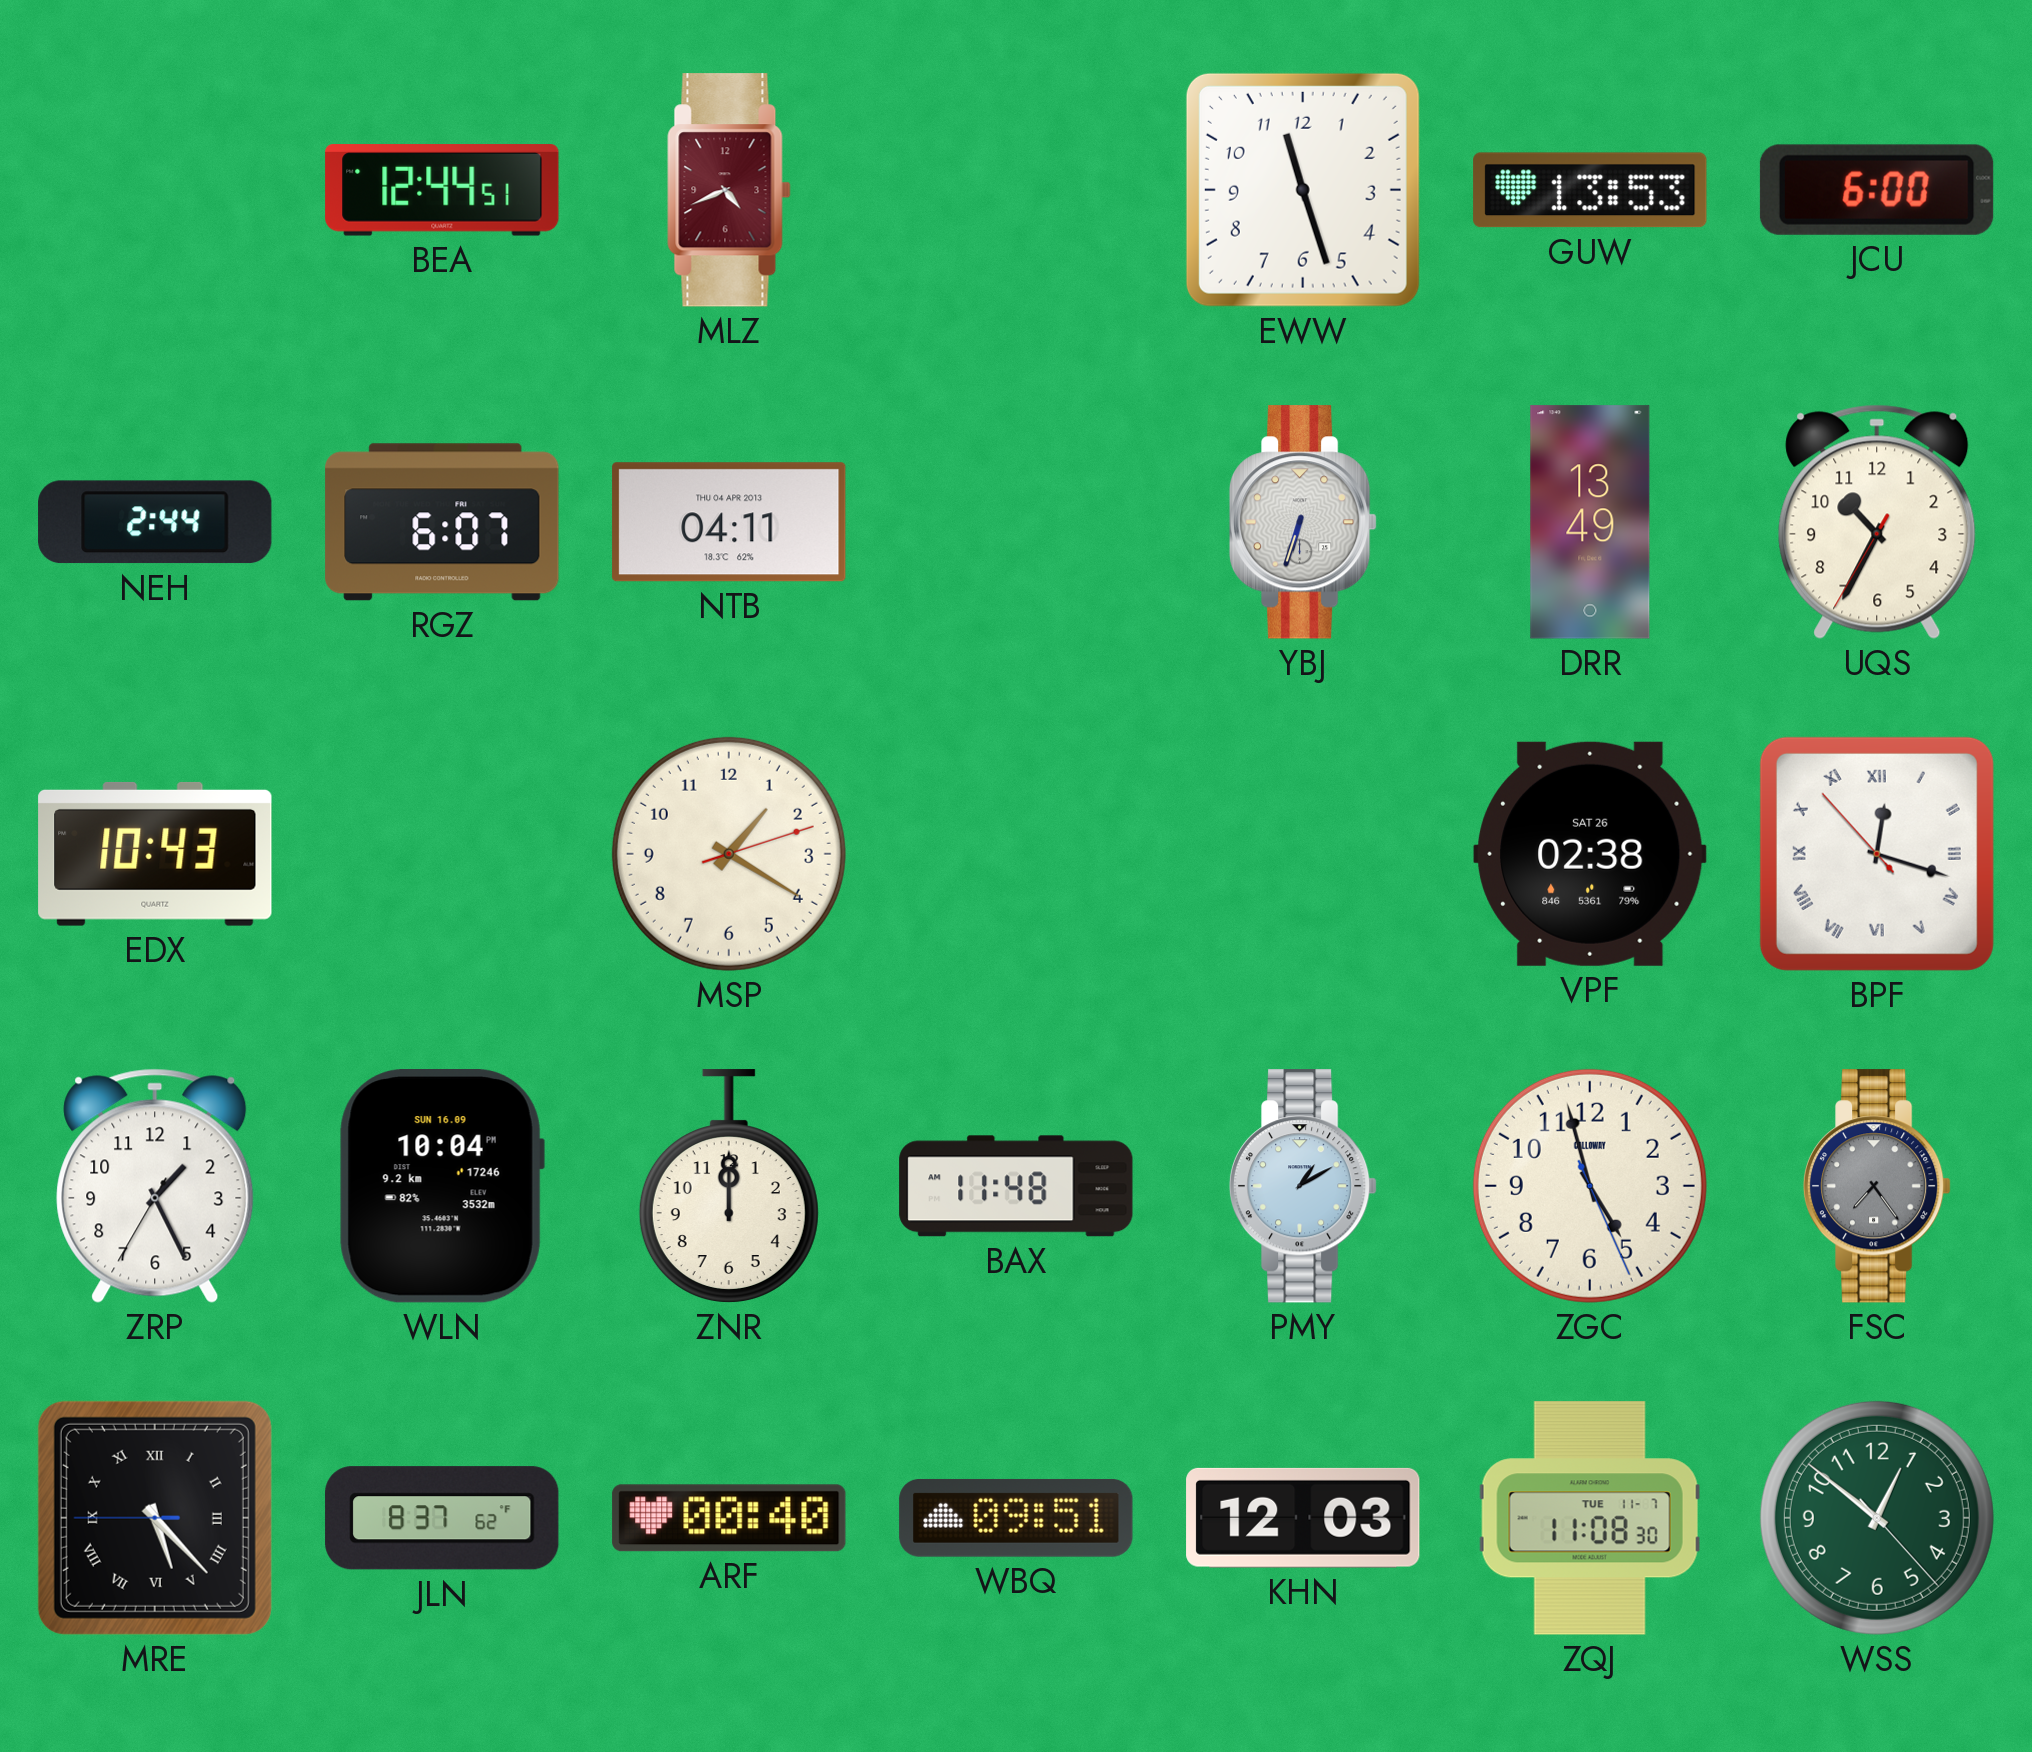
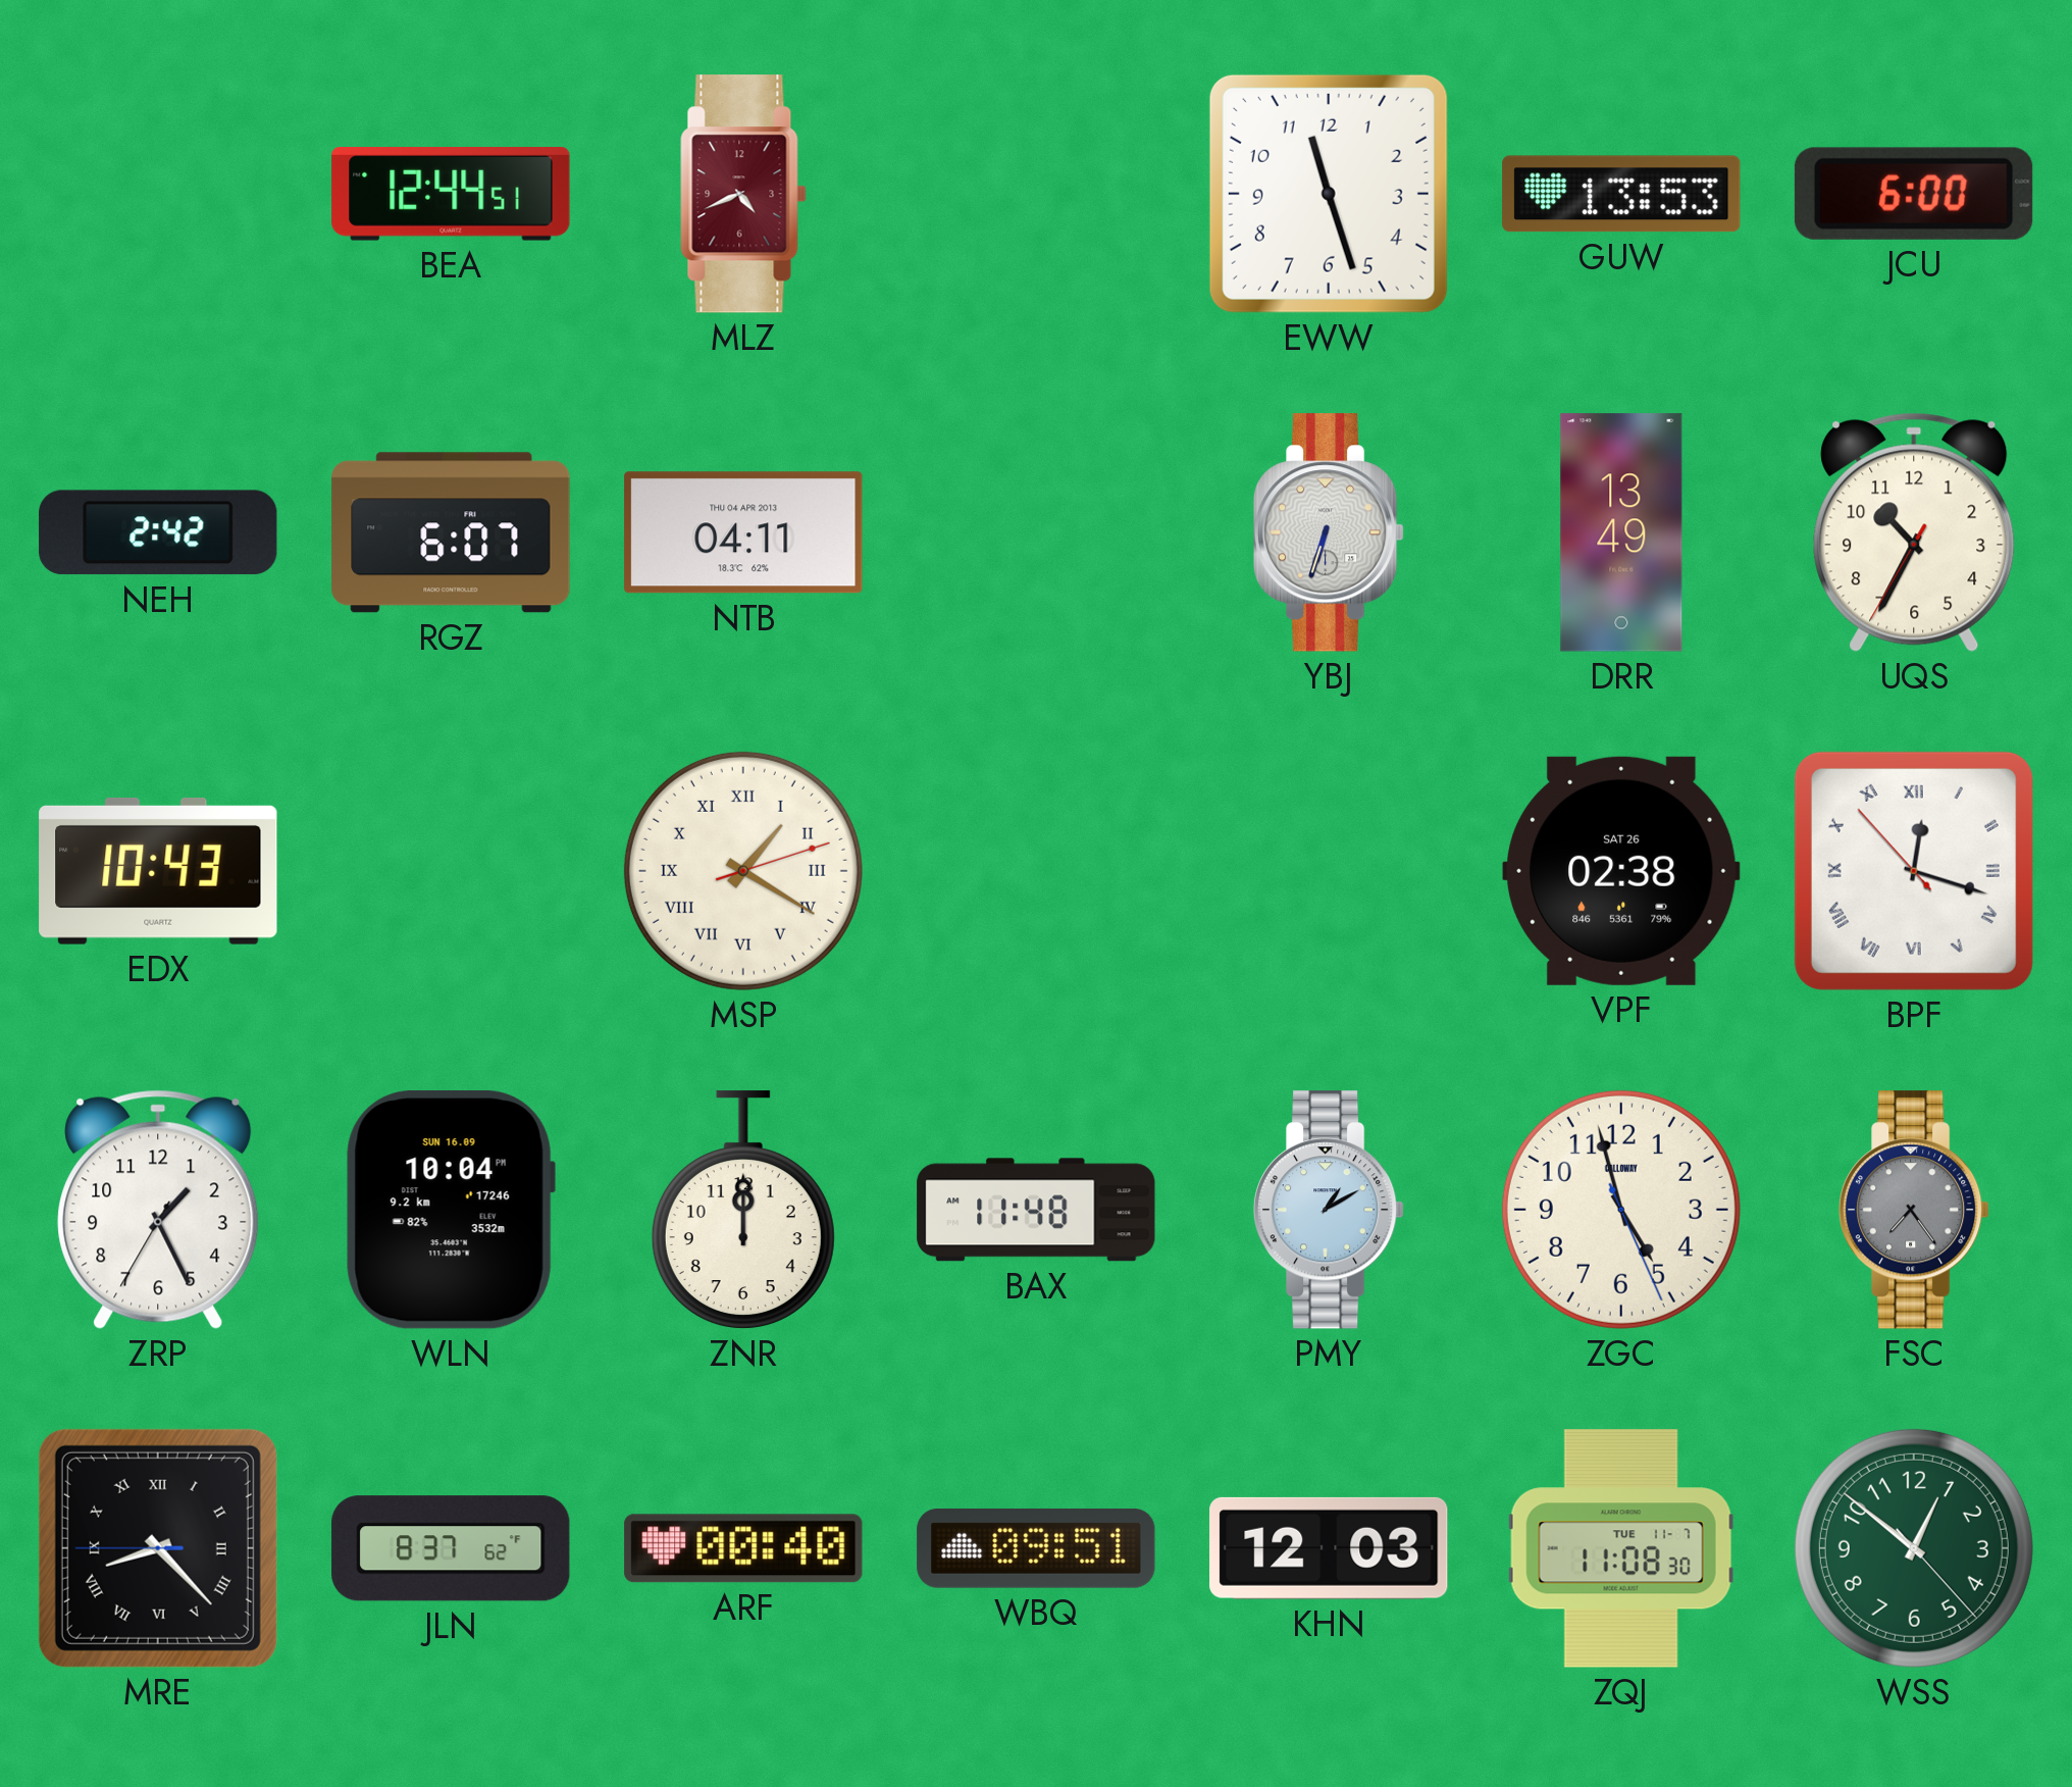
NEH: 2:44 -> 2:42 (158, 532)
MSP numerals: Arabic -> Roman (743, 871)
MRE: 5:22 -> 8:22 (158, 1548)
